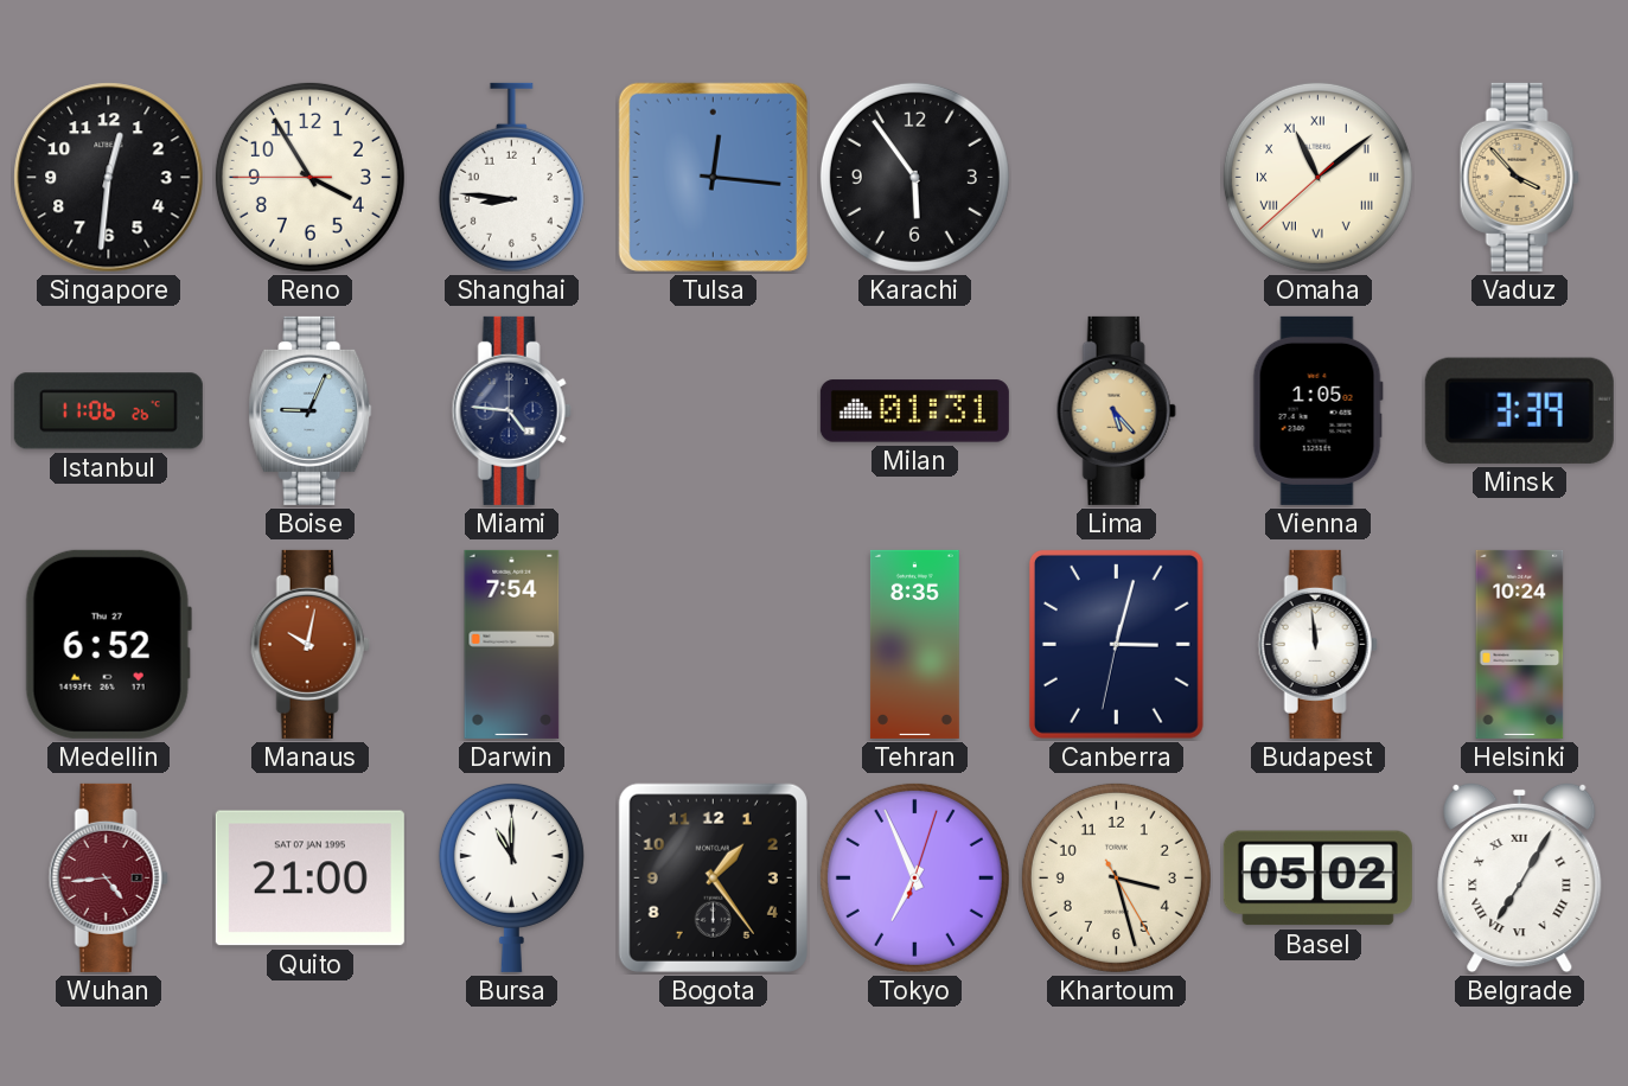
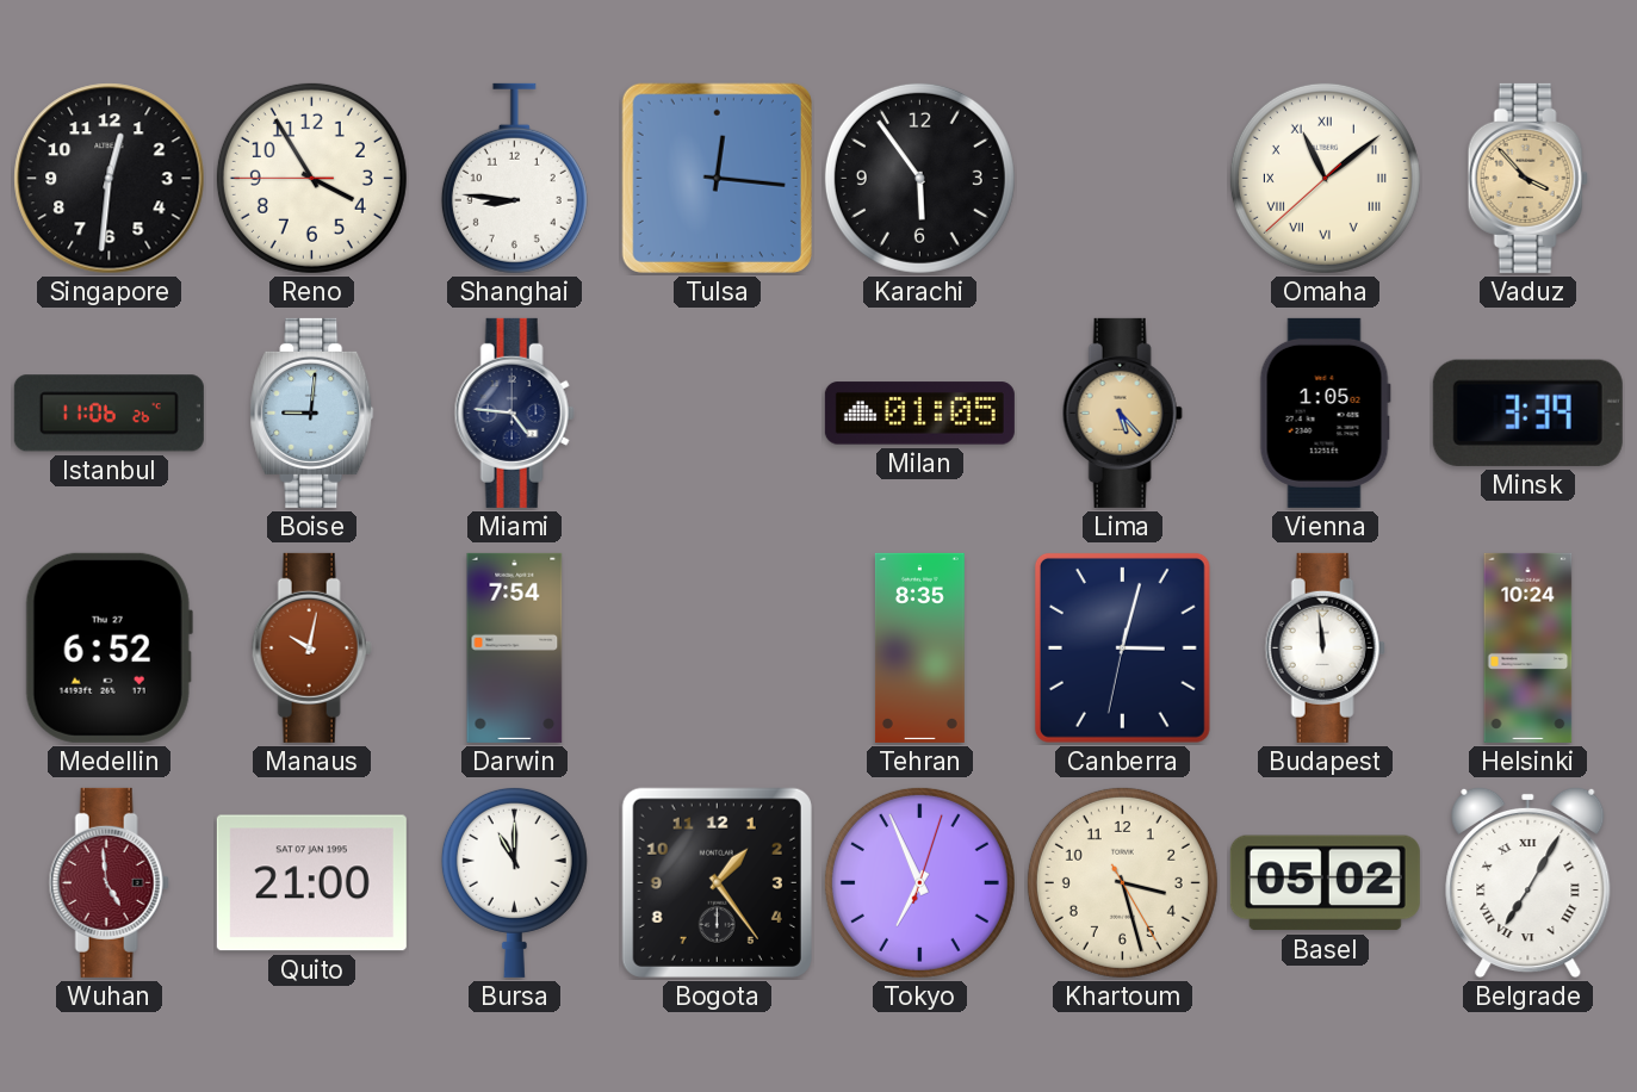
Boise: 9:04 -> 9:01 (312, 412)
Milan: 01:31 -> 01:05 (919, 414)
Wuhan: 4:44 -> 4:59 (108, 882)
